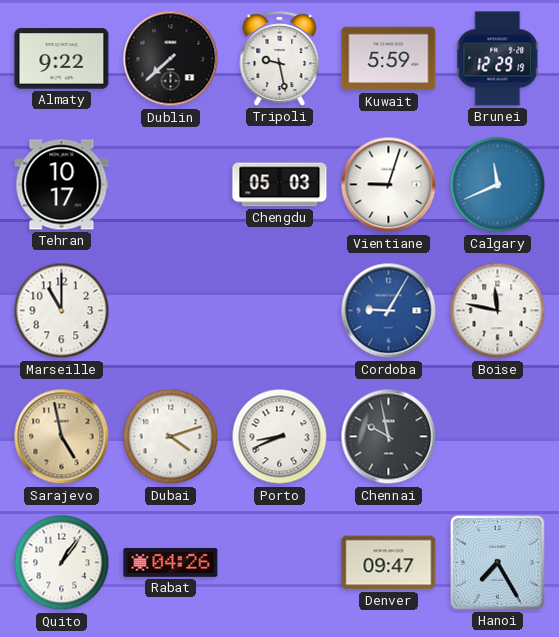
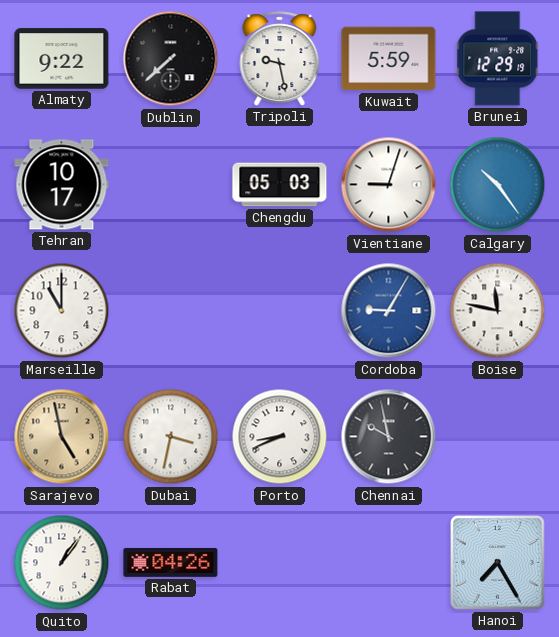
Calgary: 11:41 -> 10:24 (498, 185)
Dubai: 4:12 -> 3:32 (171, 437)
Denver: 09:47 -> none (389, 563)
